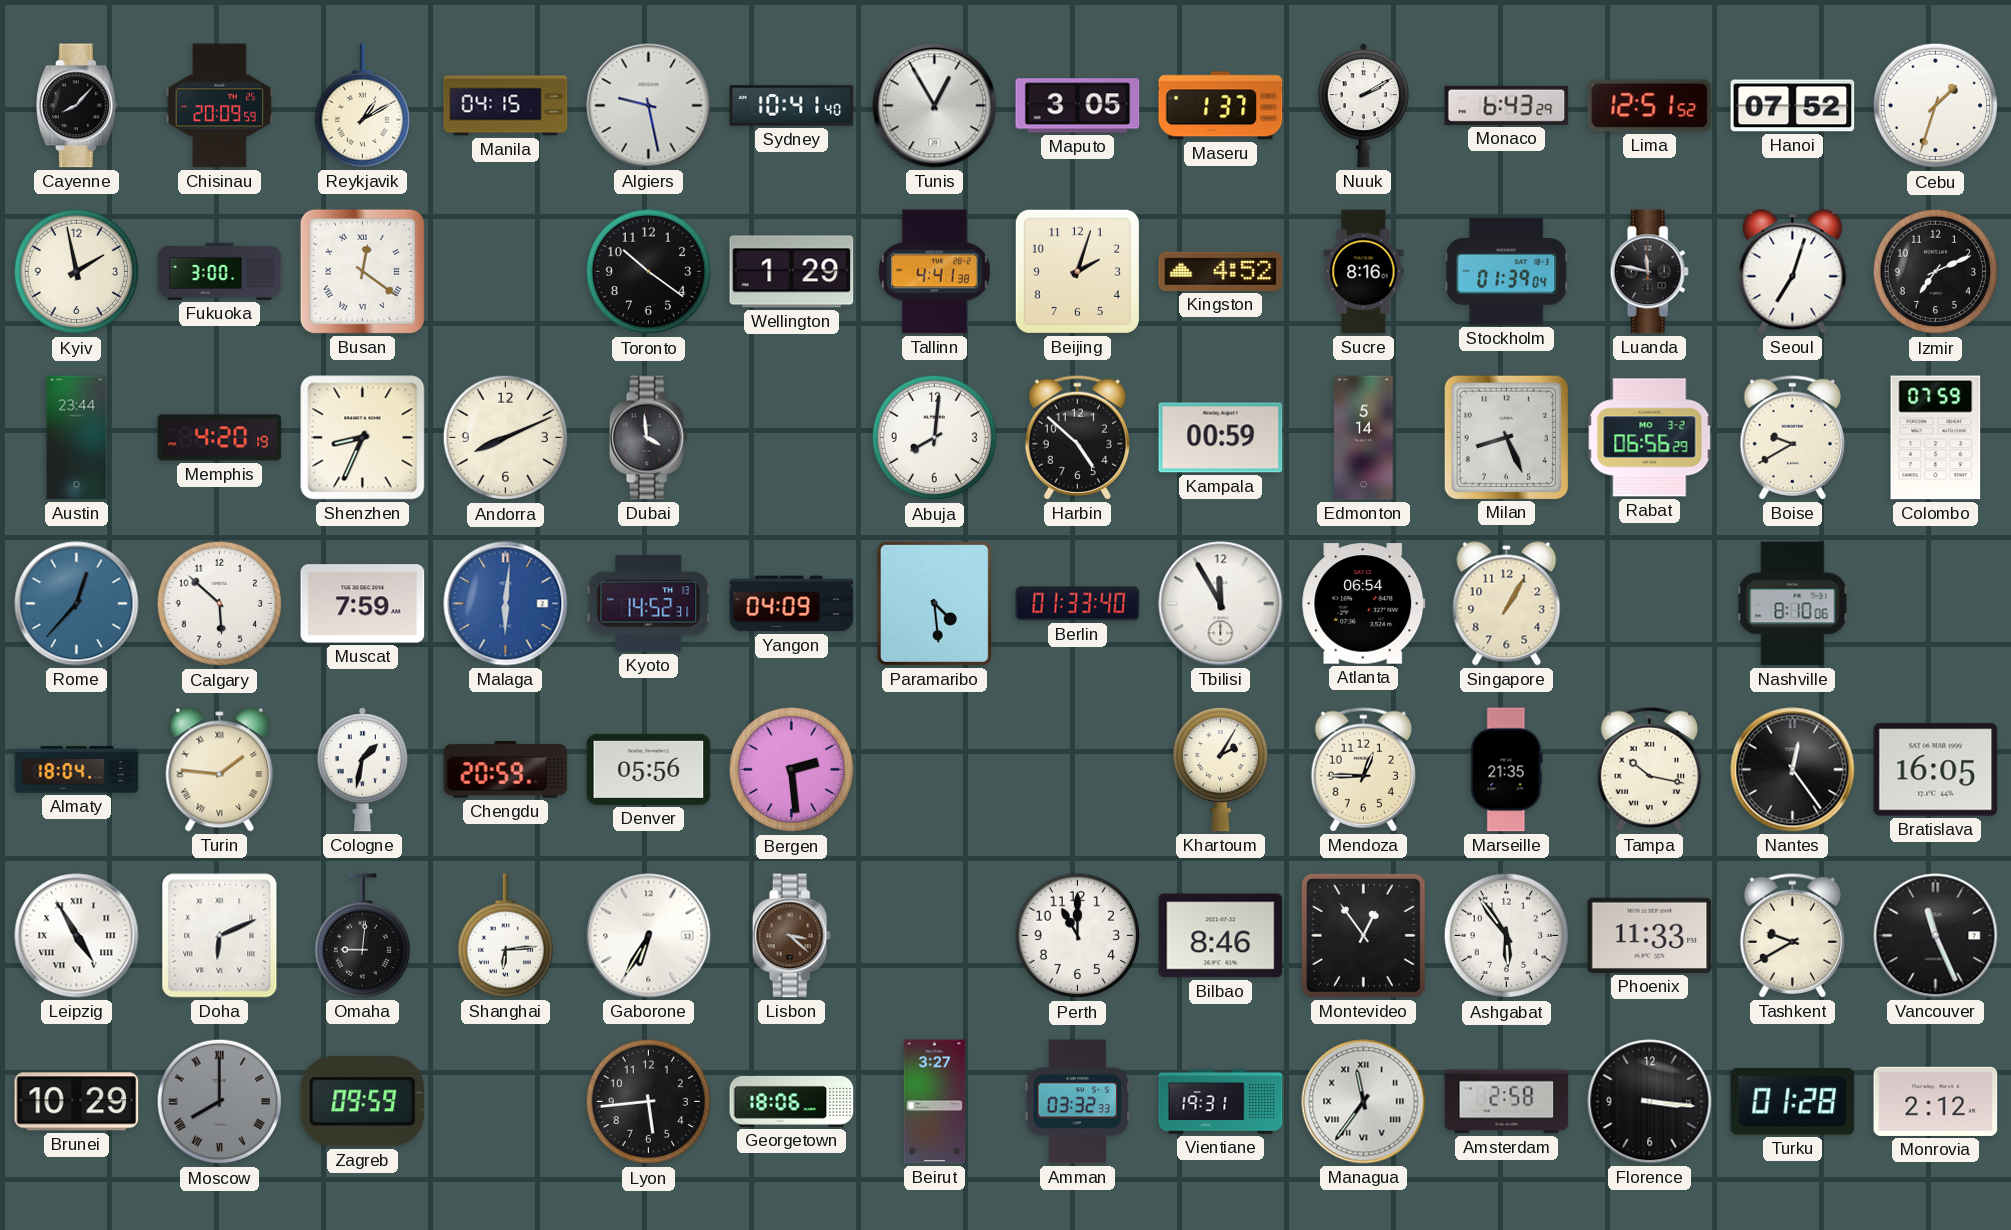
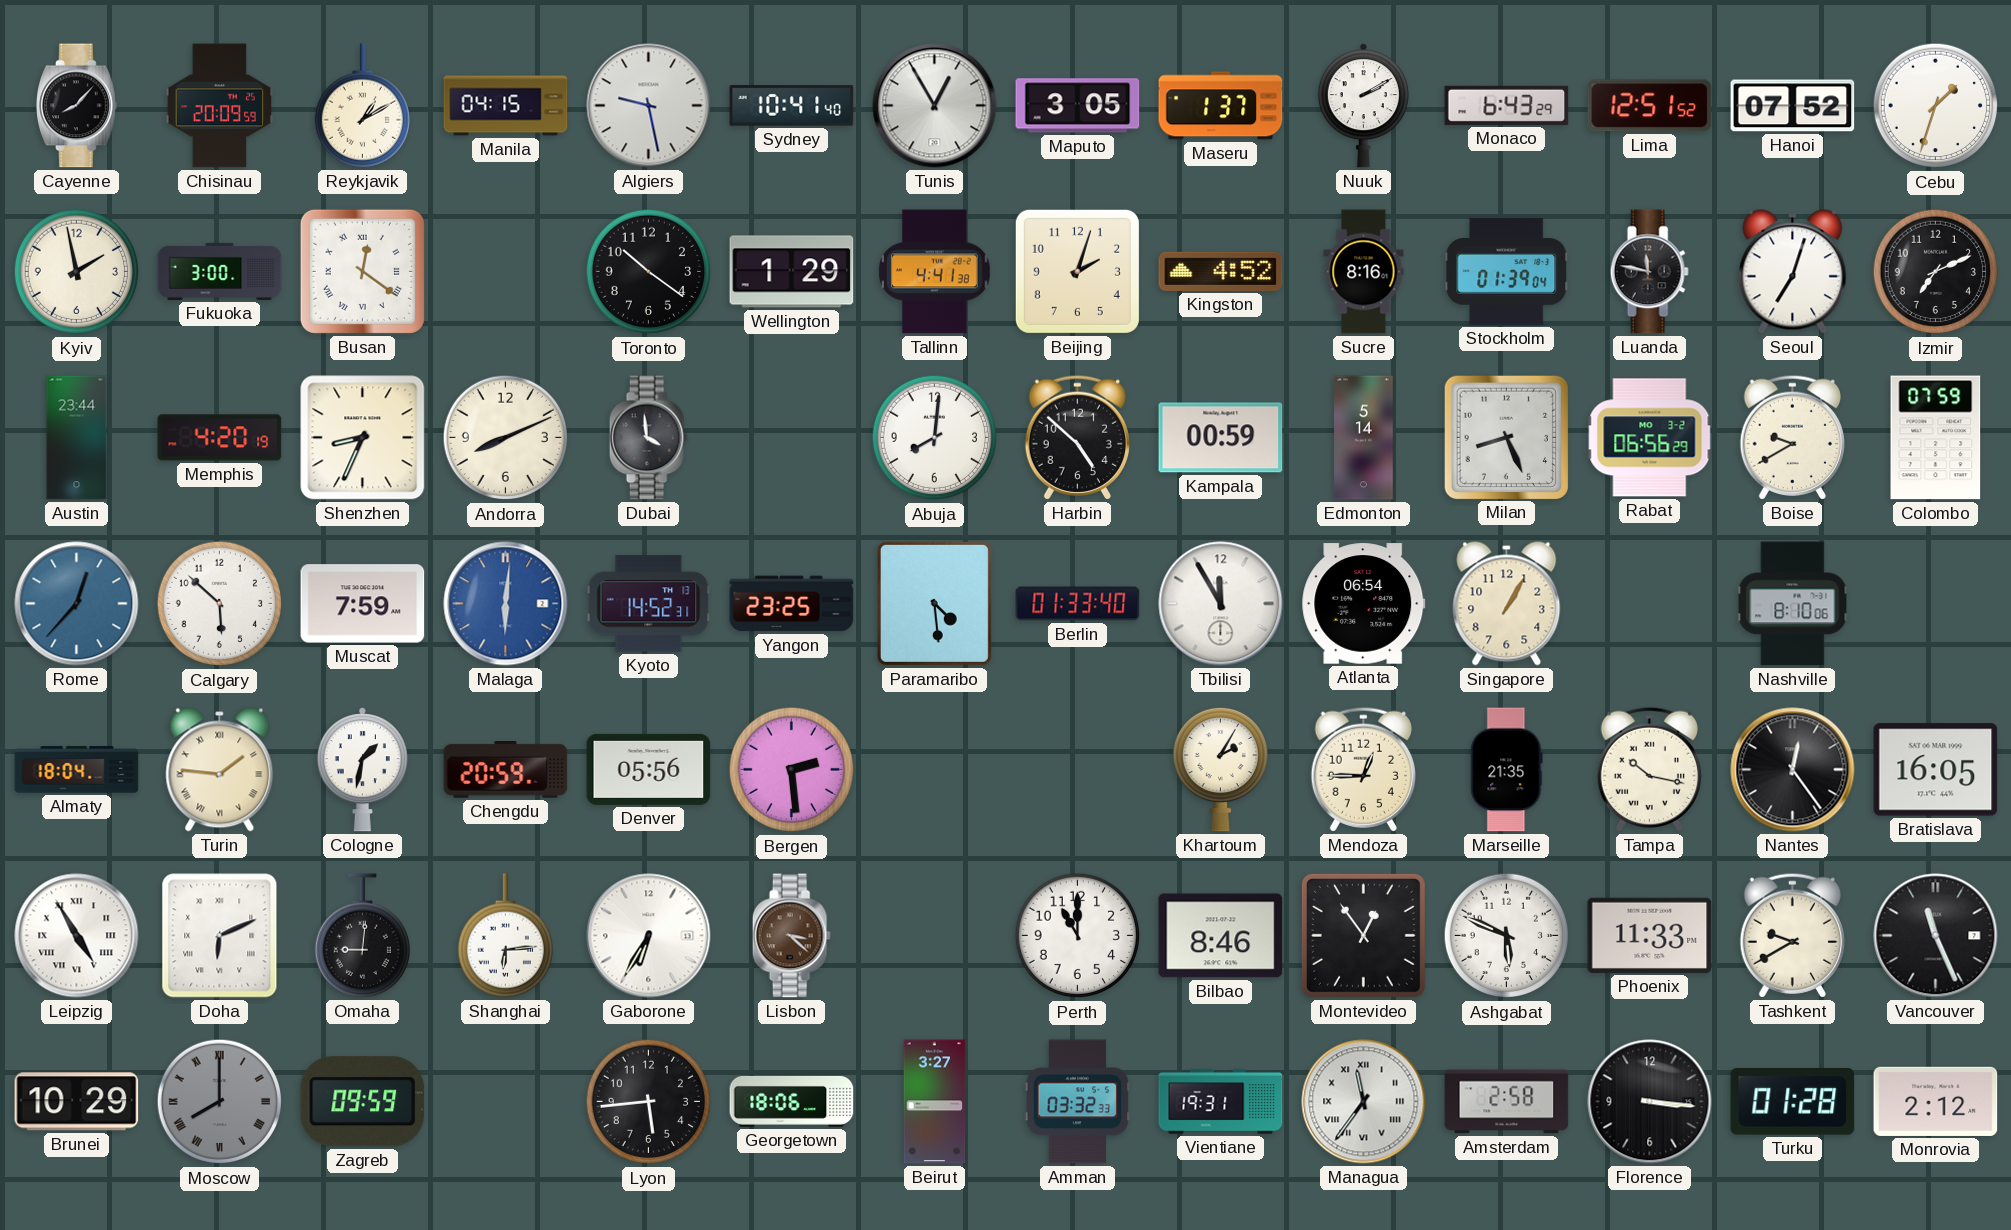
Yangon: 04:09 -> 23:25 (792, 604)
Ashgabat: 5:54 -> 5:49 (1507, 936)
